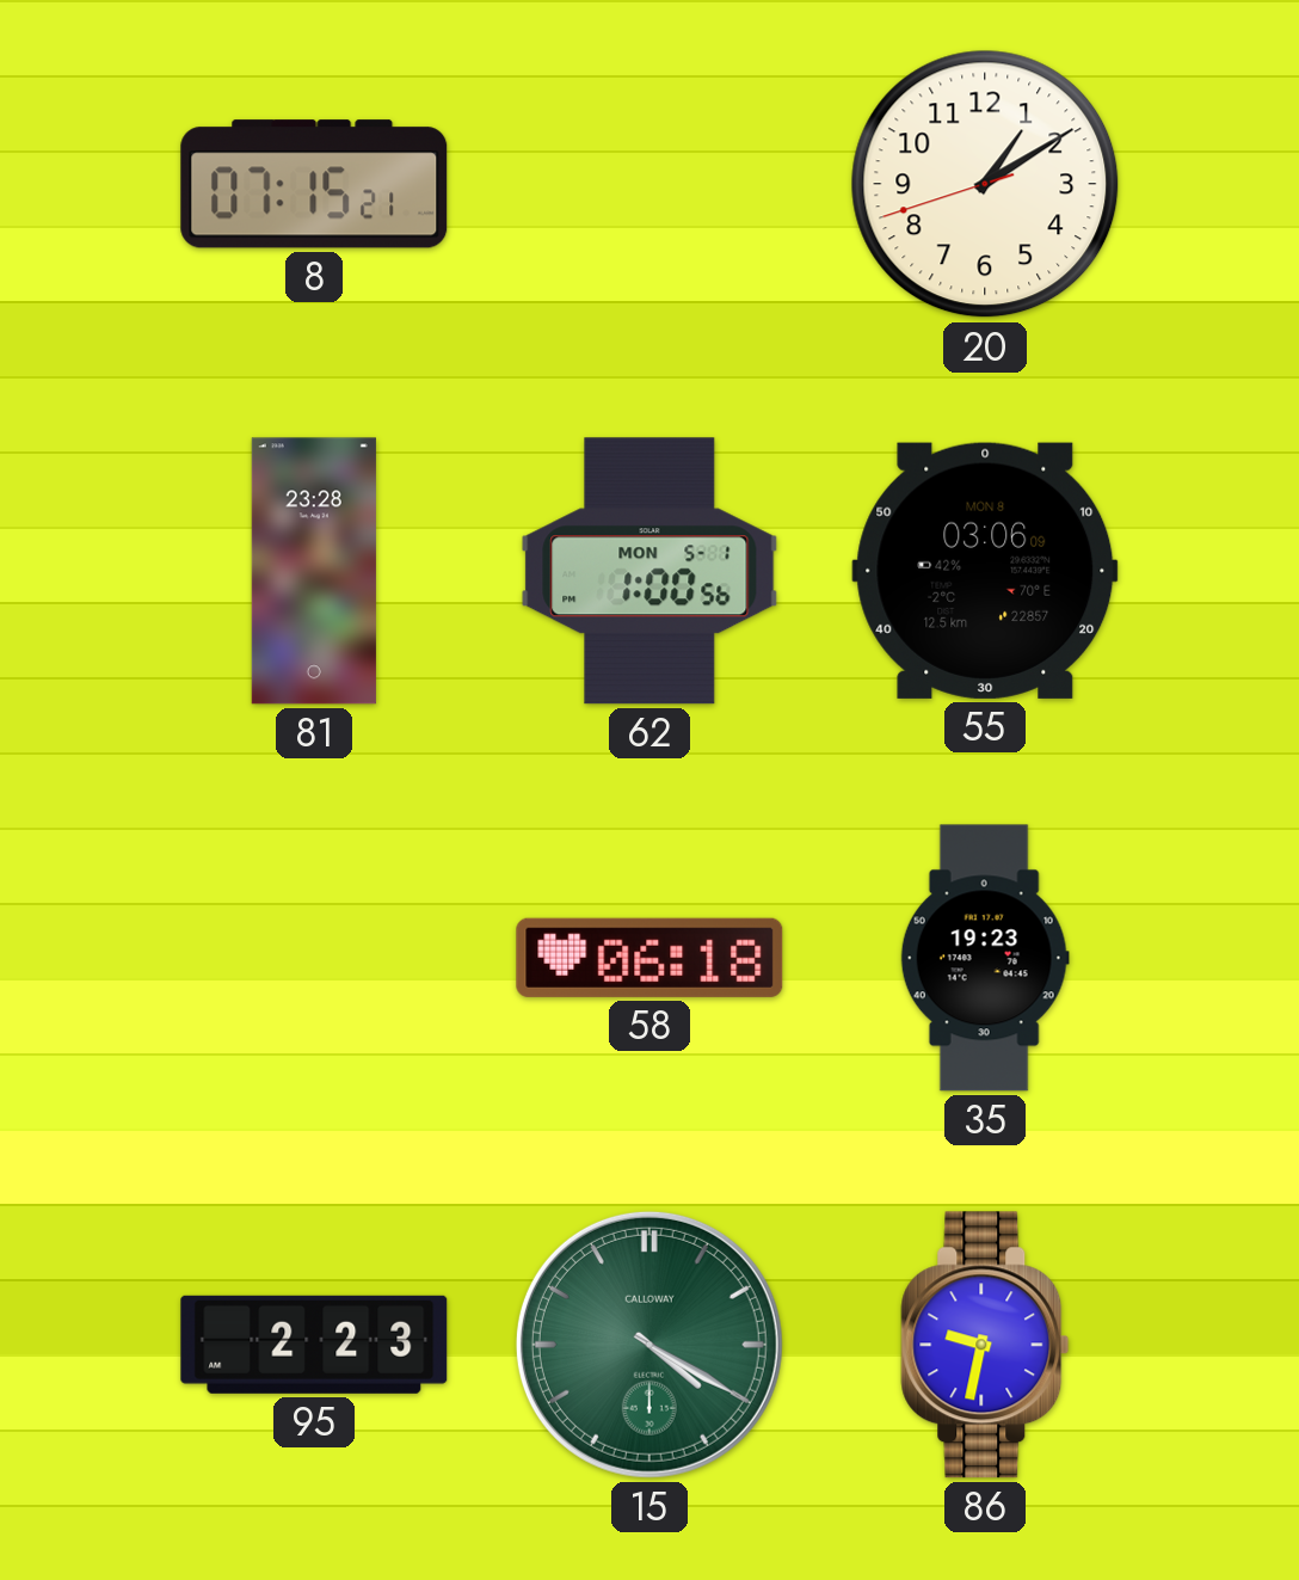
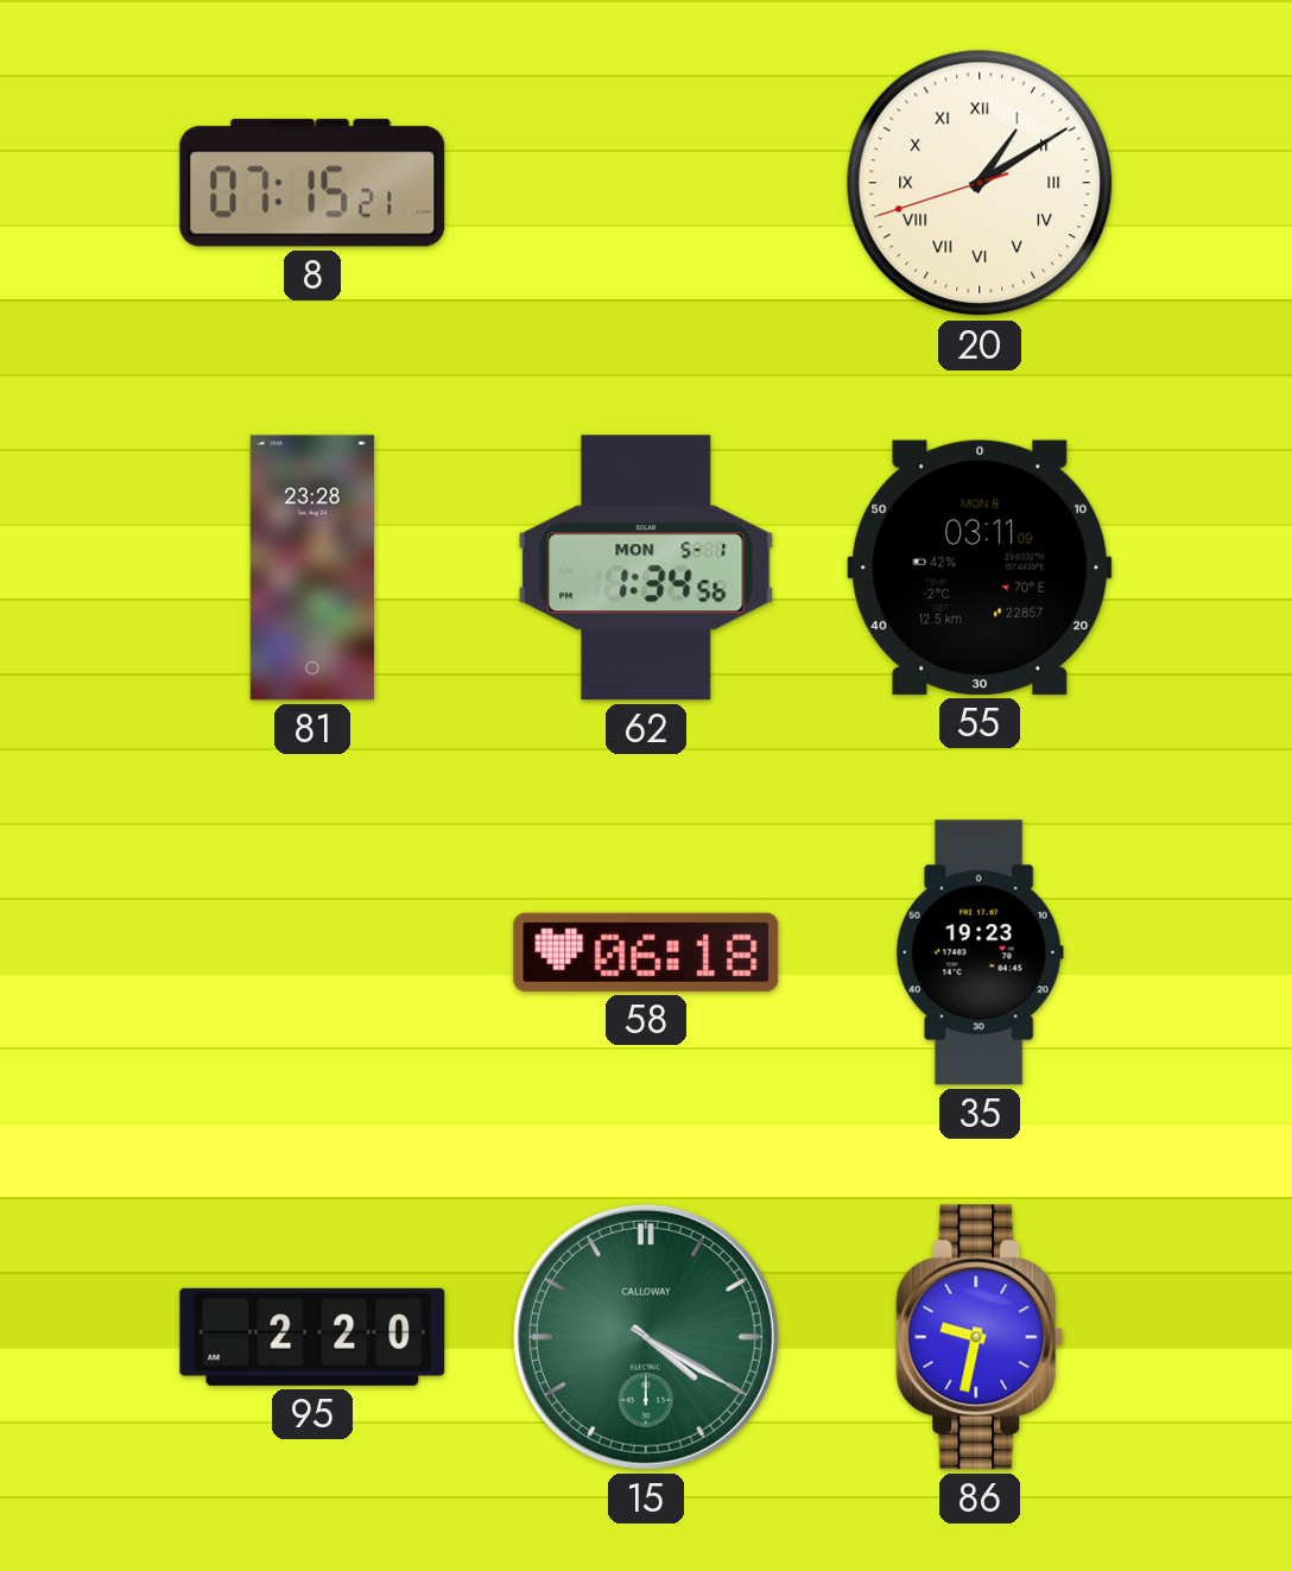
20 numerals: Arabic -> Roman (980, 183)
62: 1:00 -> 1:34 (646, 568)
55: 03:06 -> 03:11 (980, 568)
95: 2:23 -> 2:20 (312, 1337)
